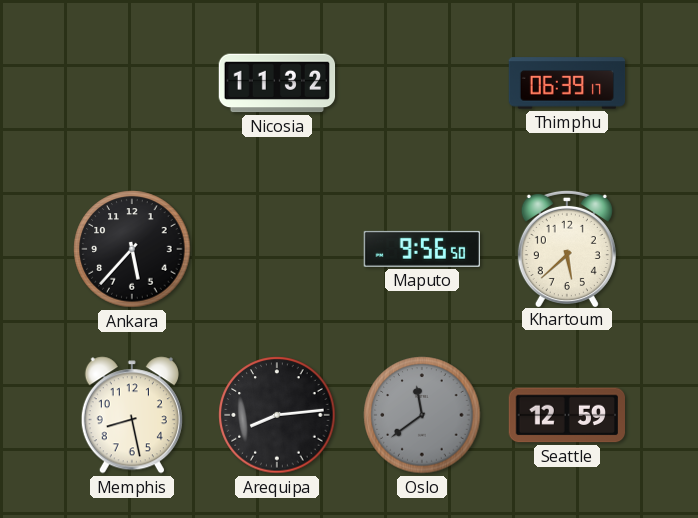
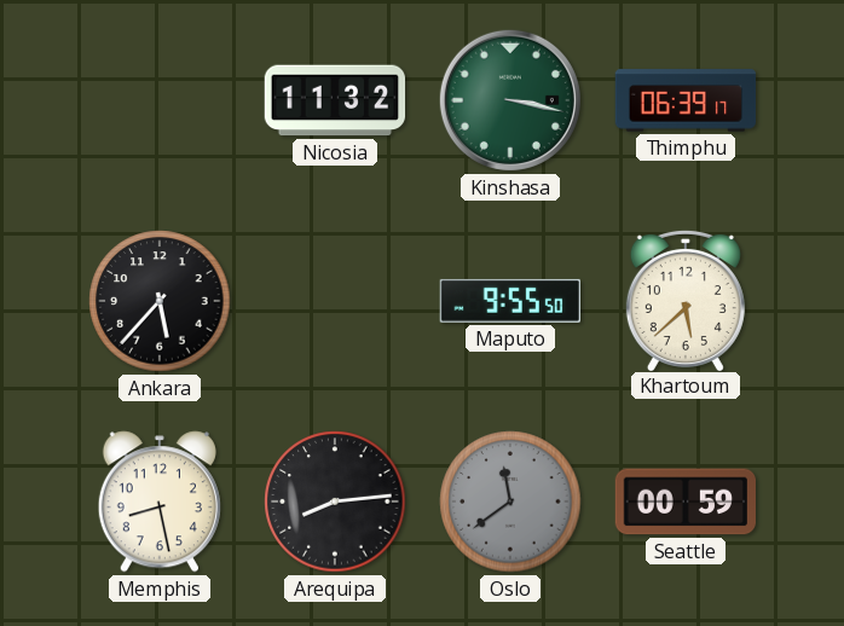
Kinshasa: none -> 3:17 (510, 100)
Maputo: 9:56 -> 9:55 (510, 301)
Seattle: 12:59 -> 00:59 (684, 502)
